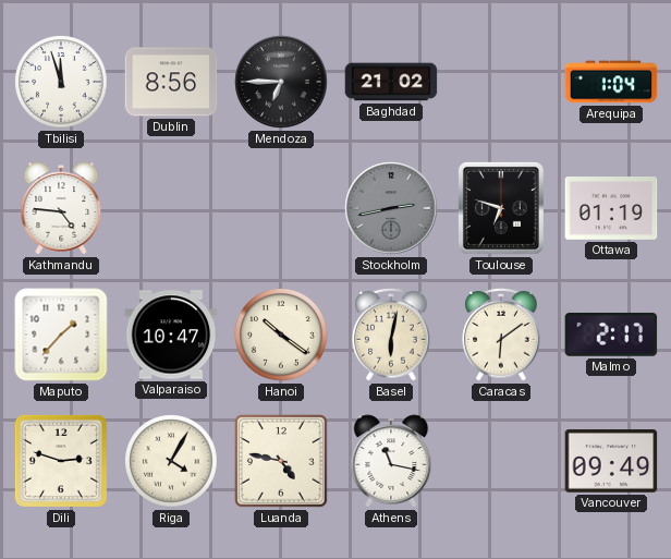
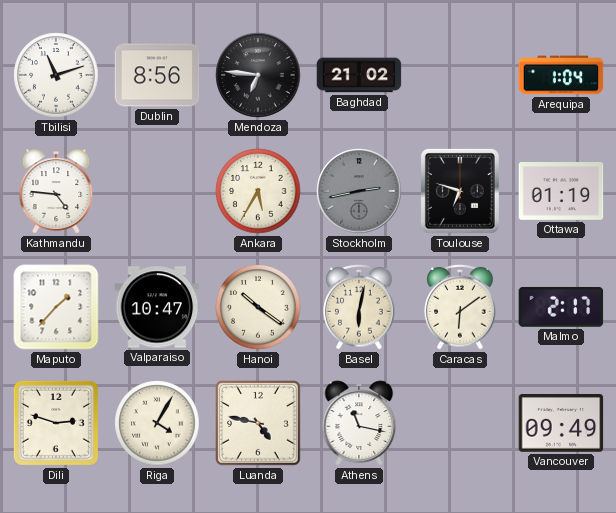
Tbilisi: 11:57 -> 11:12 (56, 75)
Mendoza: 6:45 -> 6:46 (258, 75)
Ankara: none -> 5:35 (258, 191)
